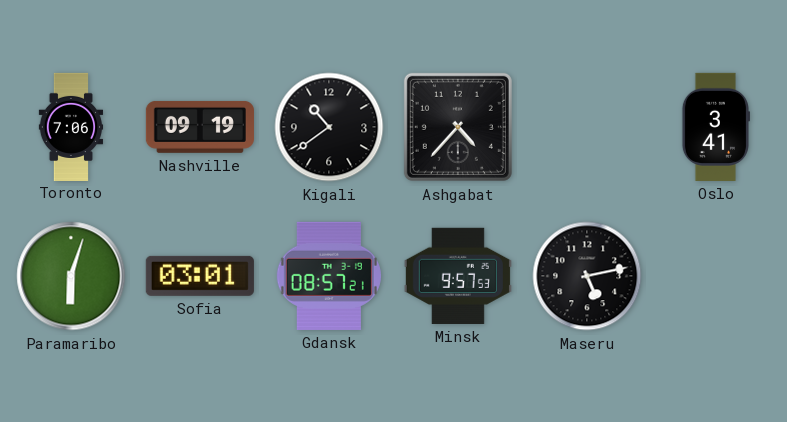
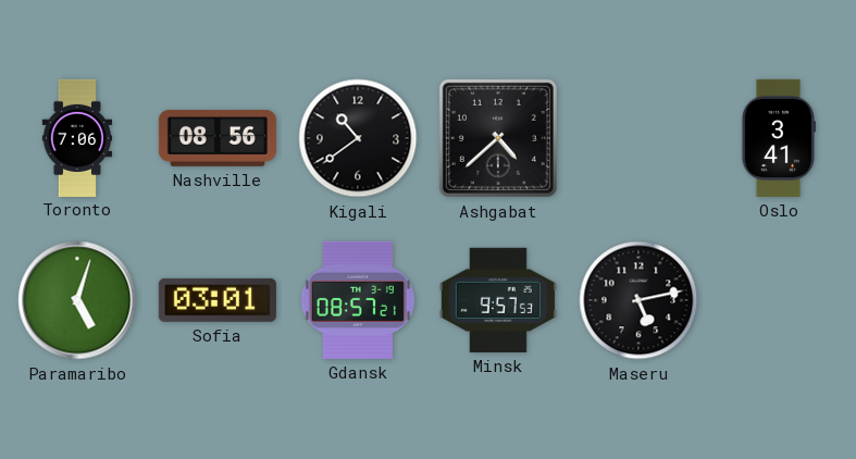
Nashville: 09:19 -> 08:56 (218, 138)
Ashgabat: 4:37 -> 4:38 (498, 138)
Paramaribo: 6:03 -> 5:03 (77, 300)
